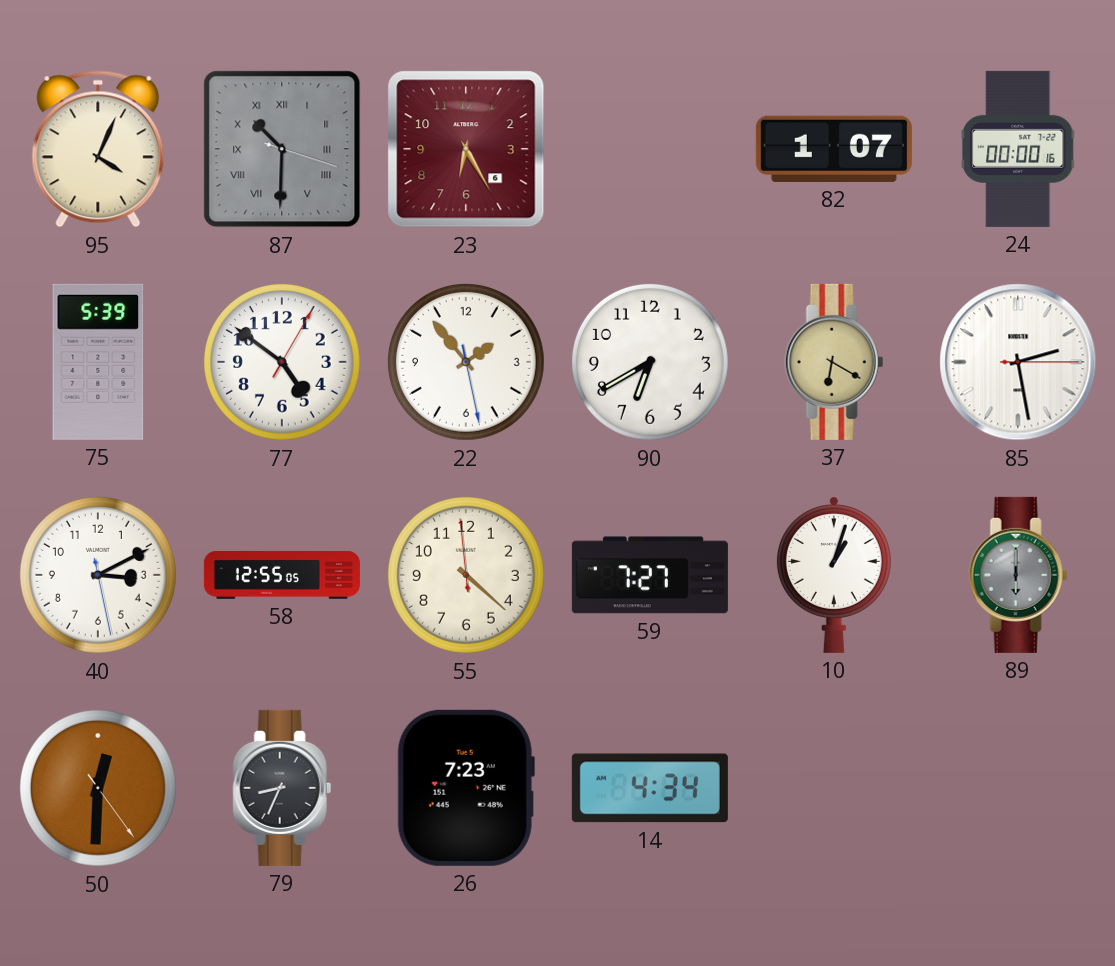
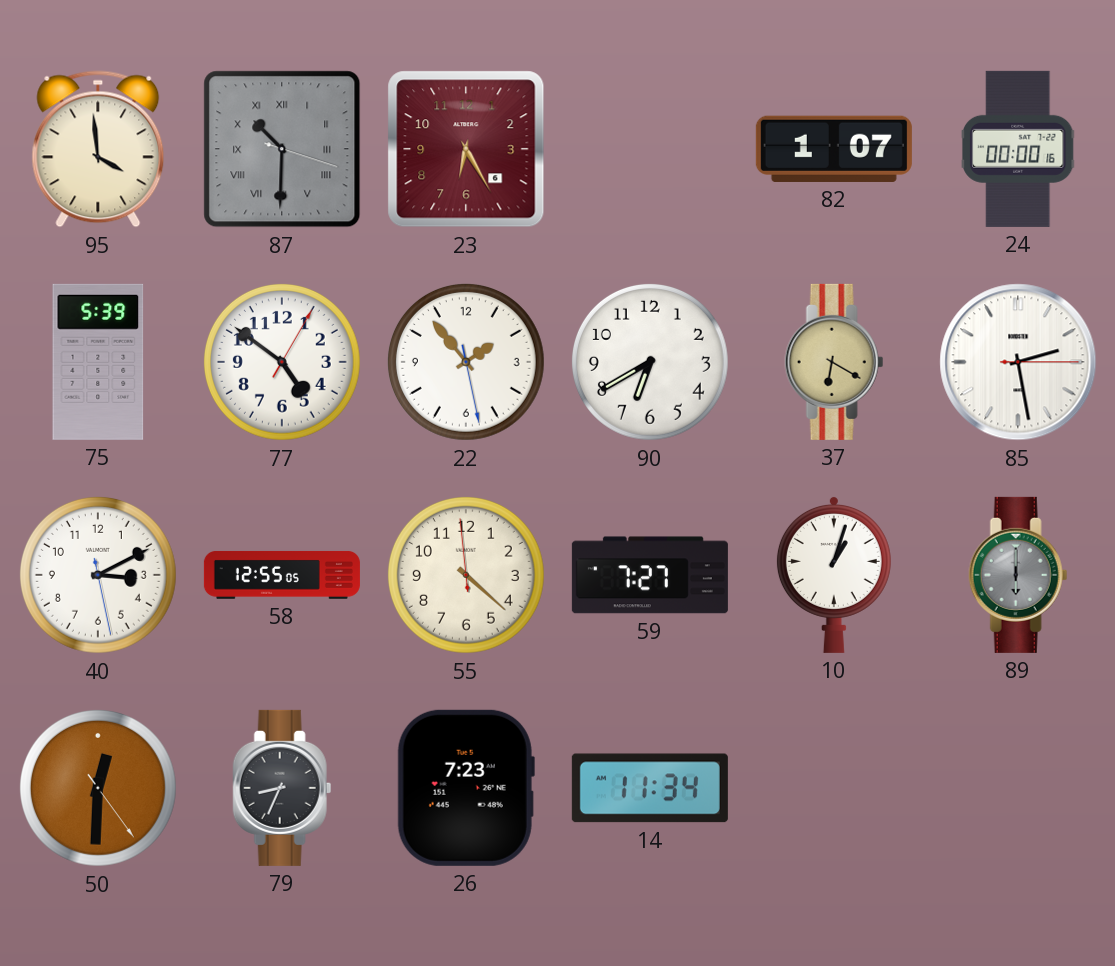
95: 4:04 -> 3:59 (98, 149)
14: 4:34 -> 11:34 (650, 788)
